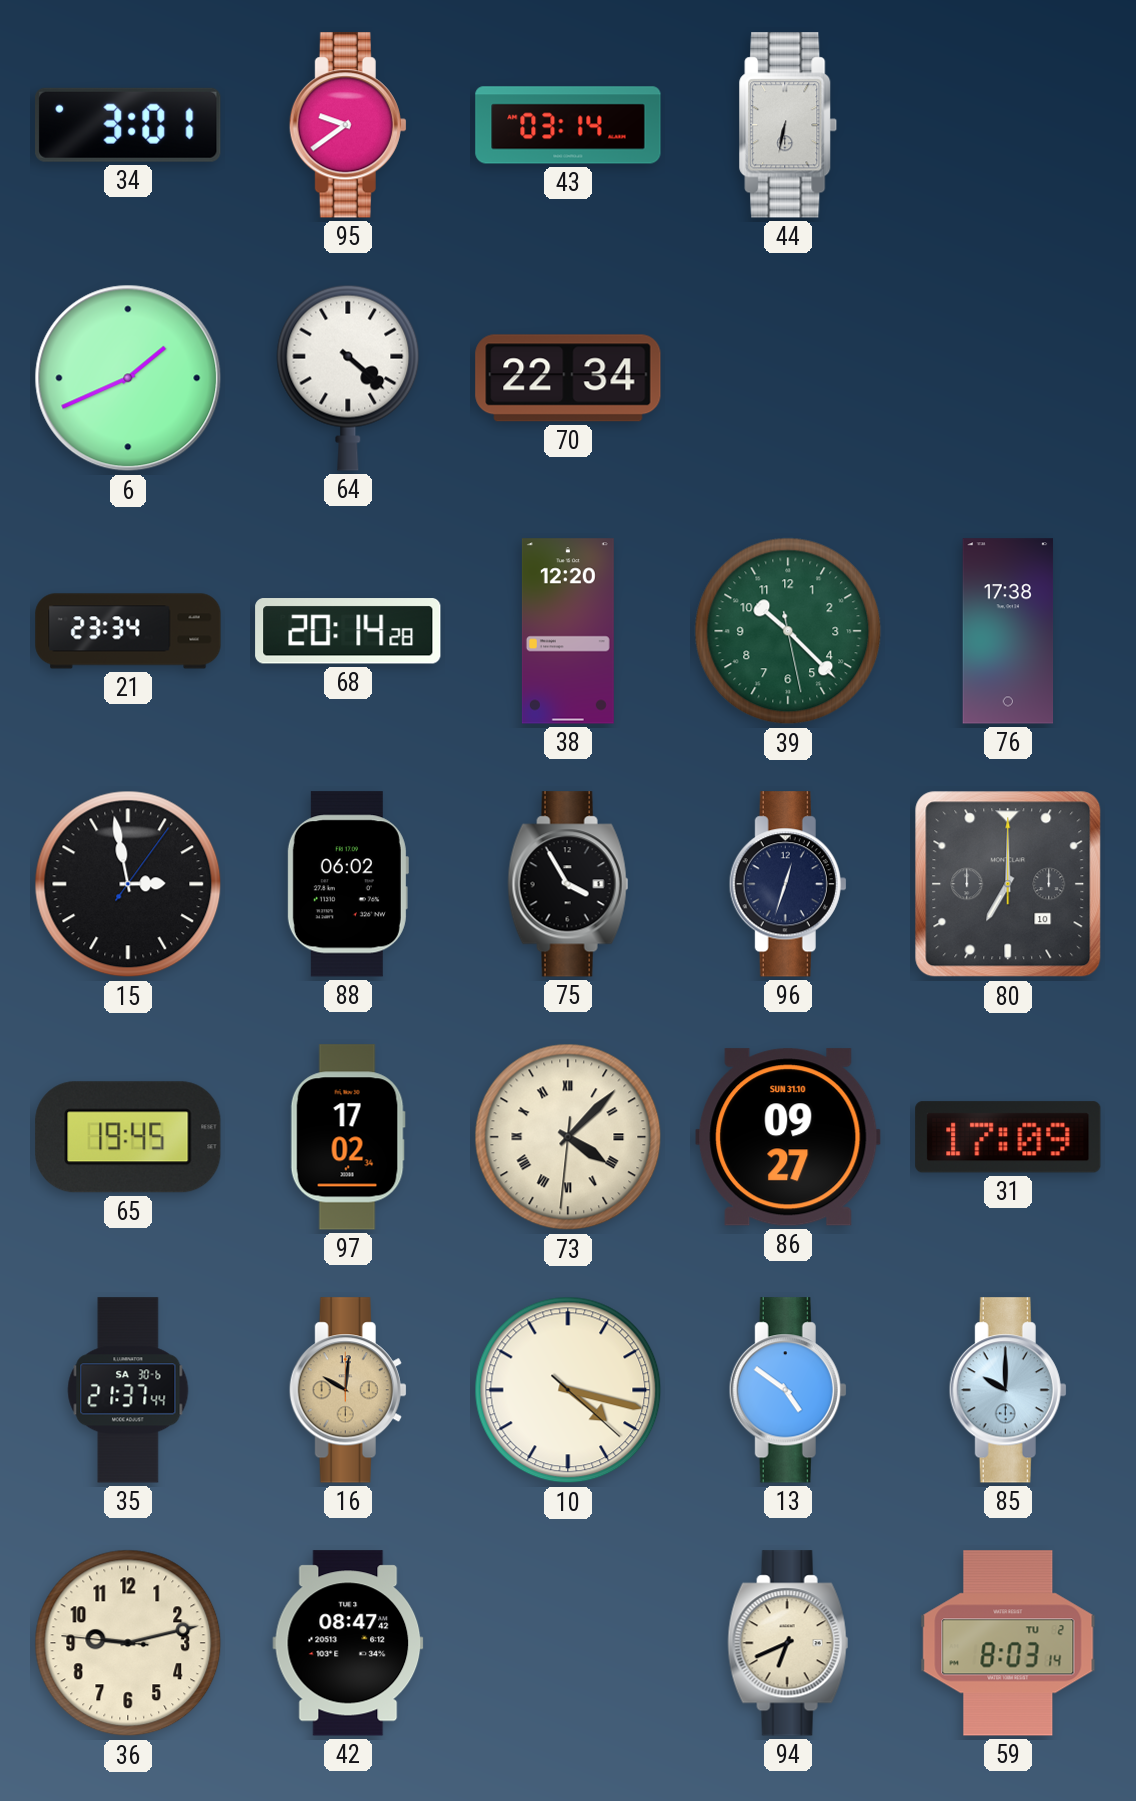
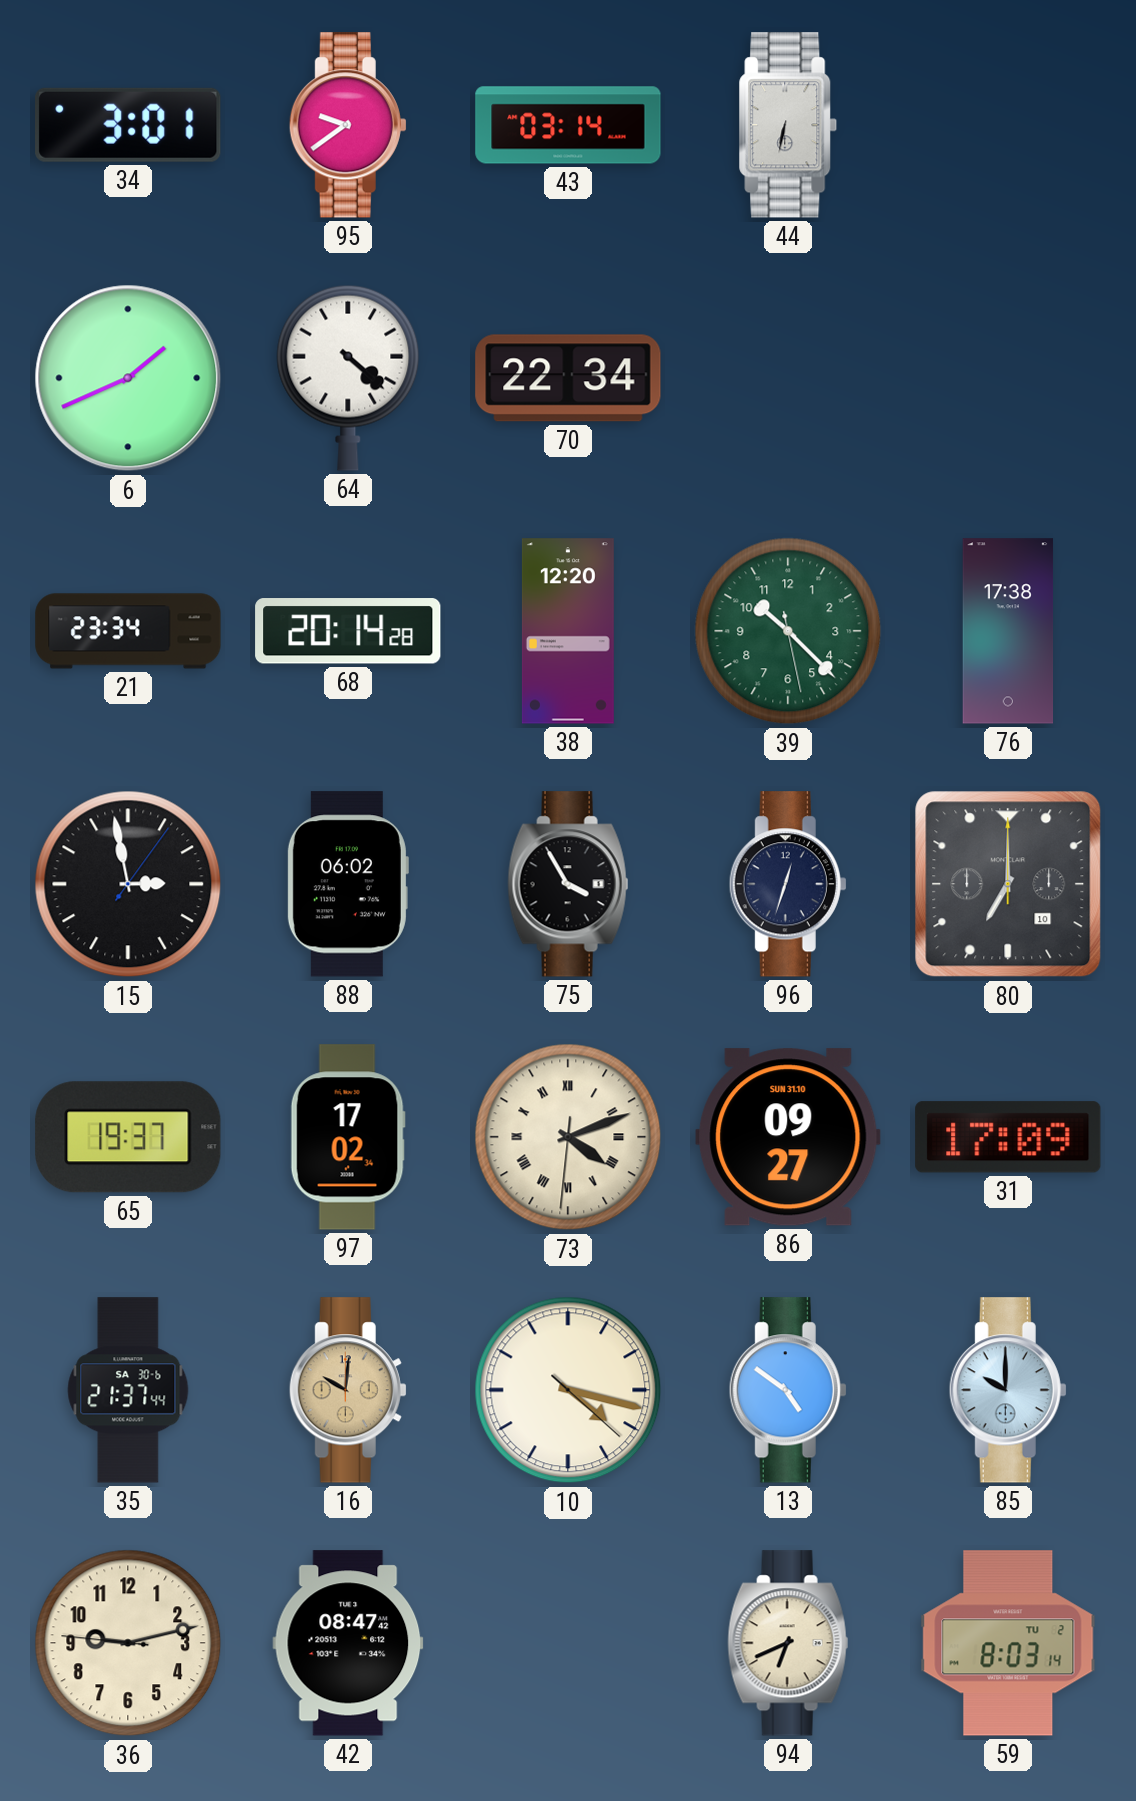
65: 19:45 -> 19:37 (128, 1137)
73: 4:07 -> 4:11 (568, 1137)
